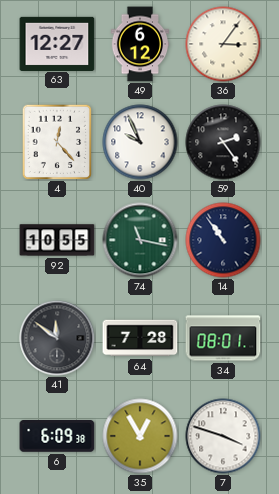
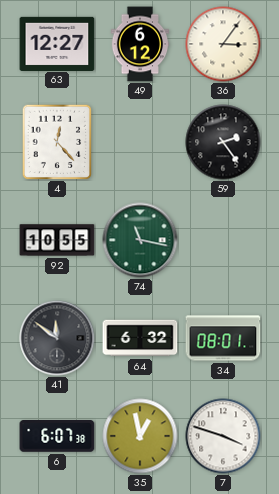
40: 9:56 -> none (140, 142)
14: 10:54 -> none (223, 240)
64: 7:28 -> 6:32 (140, 338)
6: 6:09 -> 6:07 (57, 437)
35: 12:55 -> 12:58 (140, 436)
